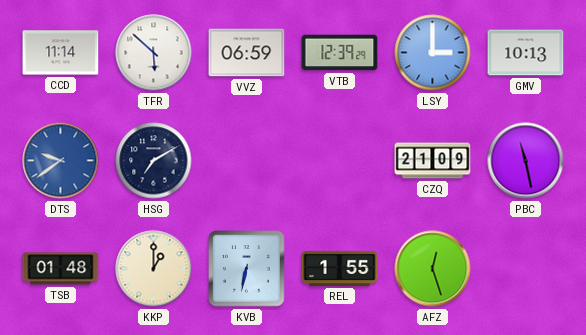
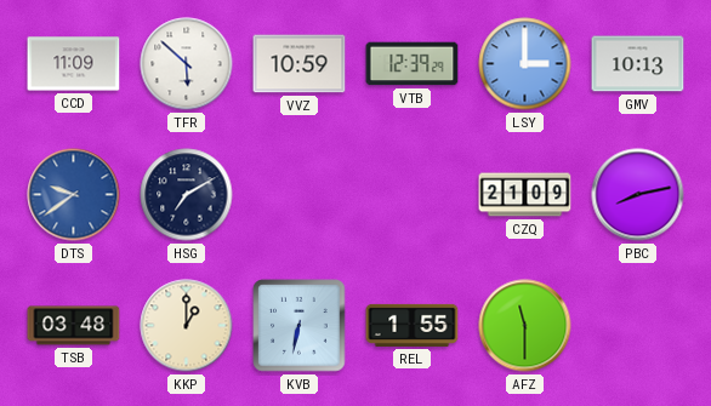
CCD: 11:14 -> 11:09 (74, 64)
VVZ: 06:59 -> 10:59 (300, 64)
PBC: 11:28 -> 8:13 (638, 195)
TSB: 01:48 -> 03:48 (74, 326)
AFZ: 12:27 -> 11:30 (525, 326)
